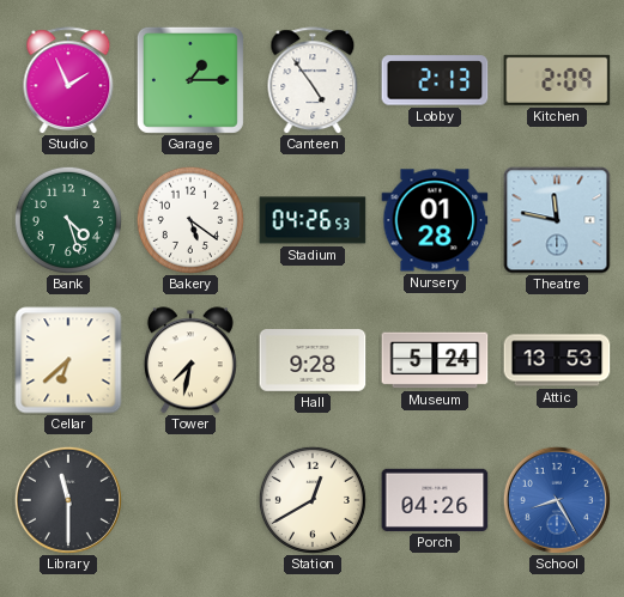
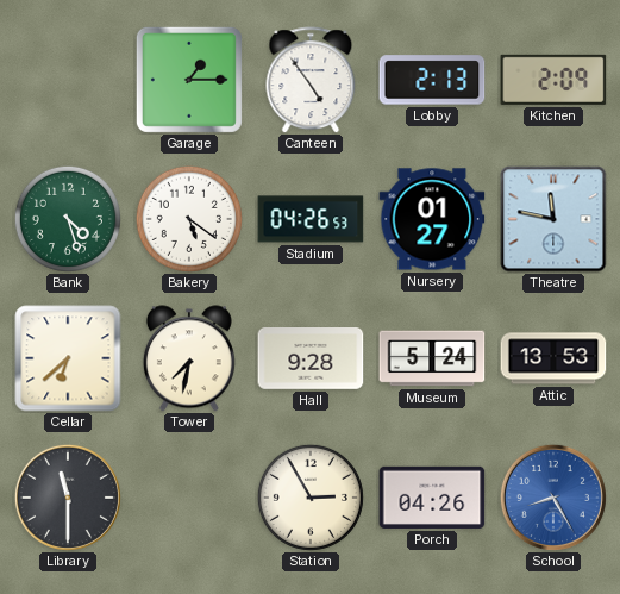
Studio: 1:56 -> none (68, 80)
Nursery: 01:28 -> 01:27 (432, 219)
Station: 12:40 -> 2:55 (311, 498)
